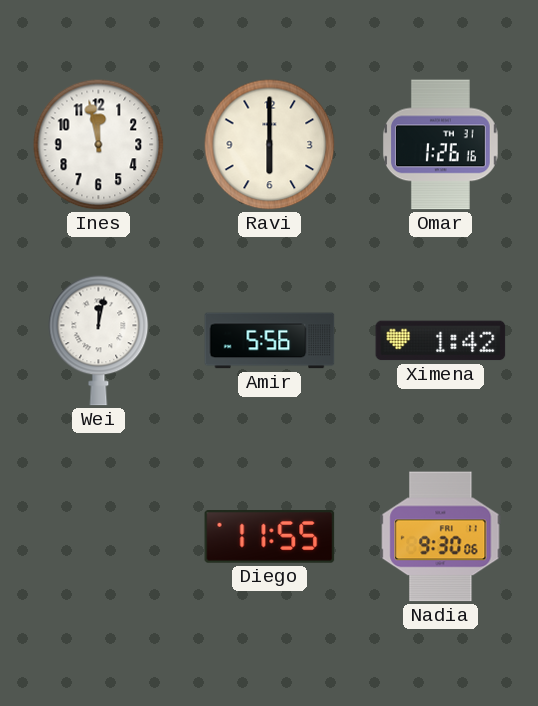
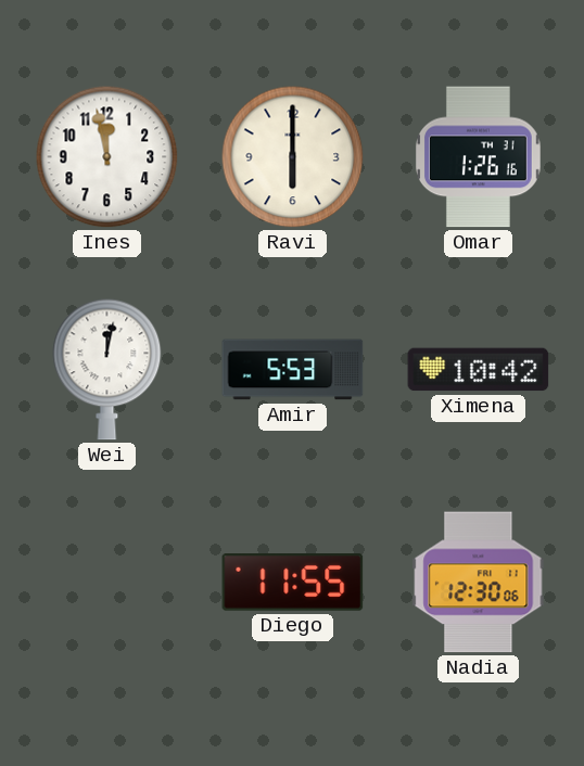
Amir: 5:56 -> 5:53 (293, 370)
Ximena: 1:42 -> 10:42 (479, 370)
Nadia: 9:30 -> 12:30 (479, 583)
